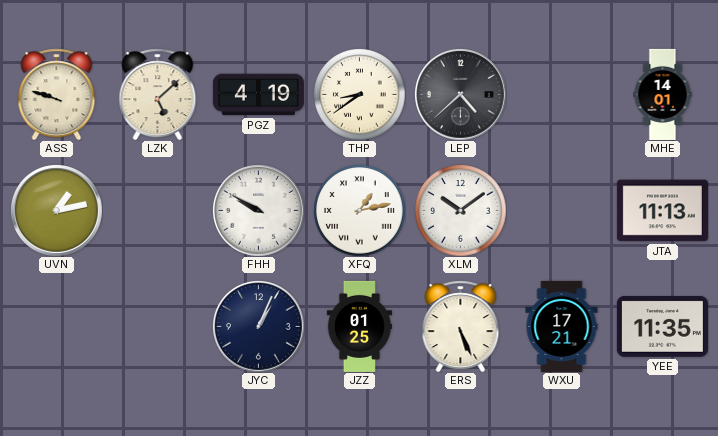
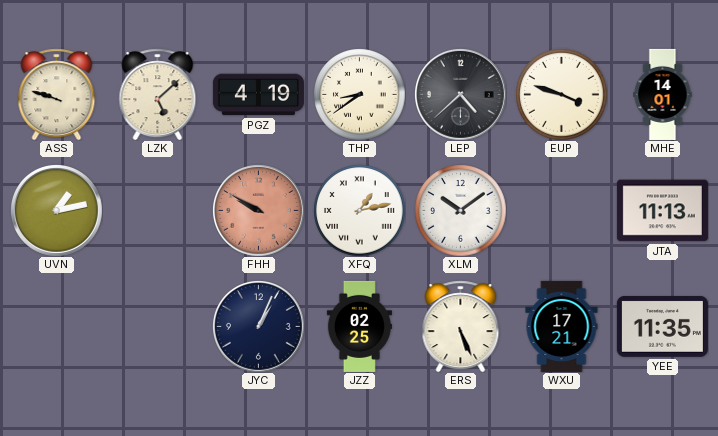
EUP: none -> 3:48 (561, 94)
FHH dial: white -> salmon (259, 211)
JZZ: 01:25 -> 02:25 (359, 326)
